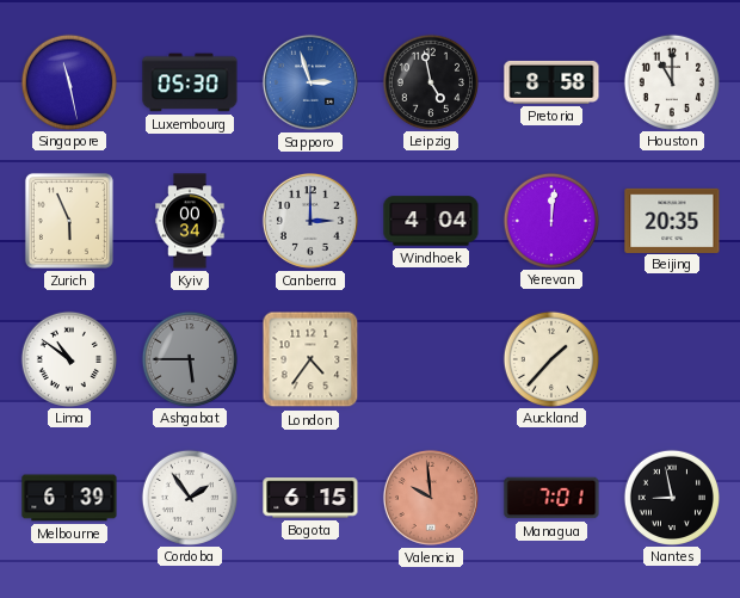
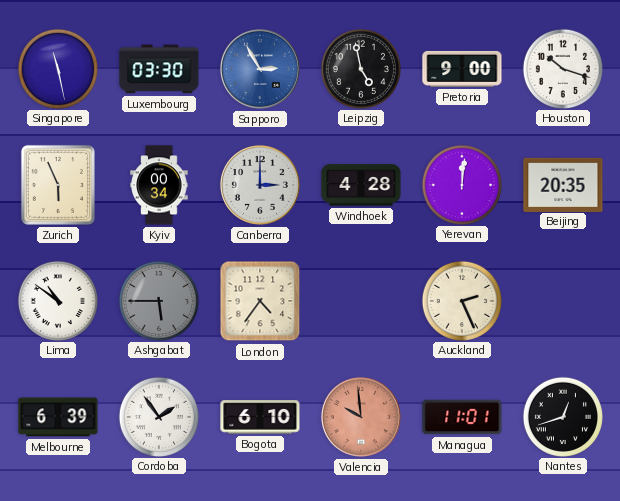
Luxembourg: 05:30 -> 03:30 (159, 69)
Sapporo: 2:57 -> 2:55 (260, 69)
Pretoria: 8:58 -> 9:00 (462, 69)
Houston: 11:00 -> 10:18 (562, 68)
Windhoek: 4:04 -> 4:28 (361, 185)
Auckland: 1:37 -> 2:26 (461, 300)
Bogota: 6:15 -> 6:10 (260, 417)
Managua: 7:01 -> 11:01 (462, 417)
Nantes: 8:58 -> 12:42 (562, 416)
